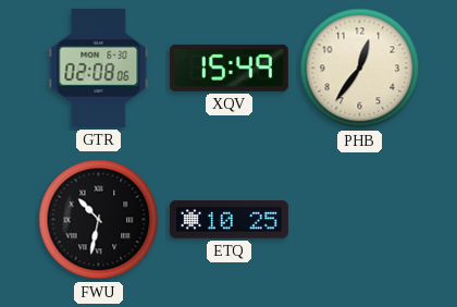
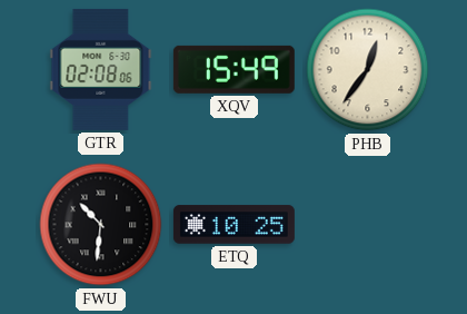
FWU: 10:32 -> 10:31 (101, 225)
